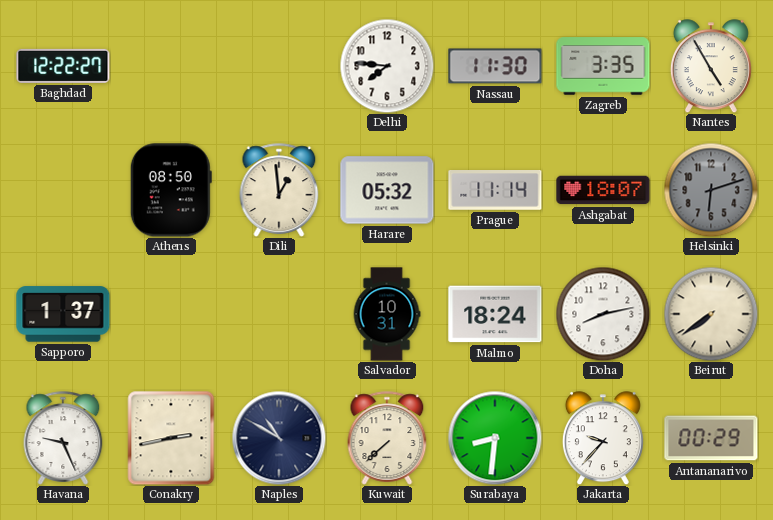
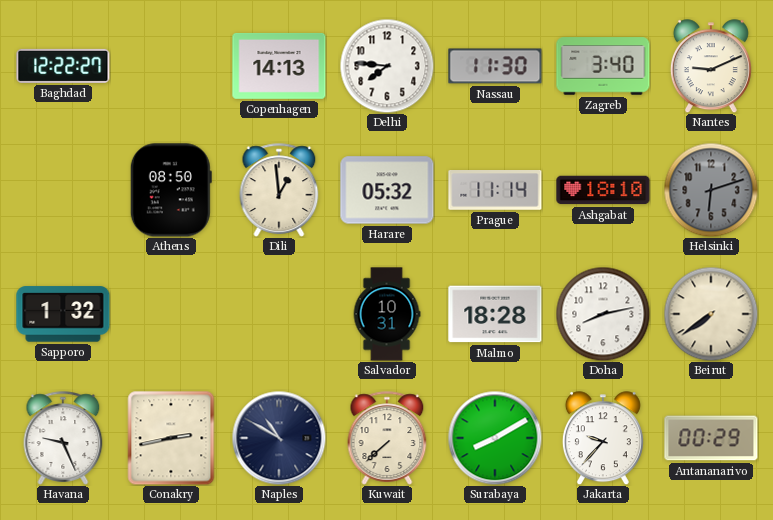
Copenhagen: none -> 14:13 (279, 66)
Zagreb: 3:35 -> 3:40 (603, 66)
Nantes: 4:55 -> 9:11 (711, 66)
Ashgabat: 18:07 -> 18:10 (603, 190)
Sapporo: 1:37 -> 1:32 (63, 314)
Malmo: 18:24 -> 18:28 (495, 314)
Surabaya: 8:31 -> 8:10 (495, 438)
